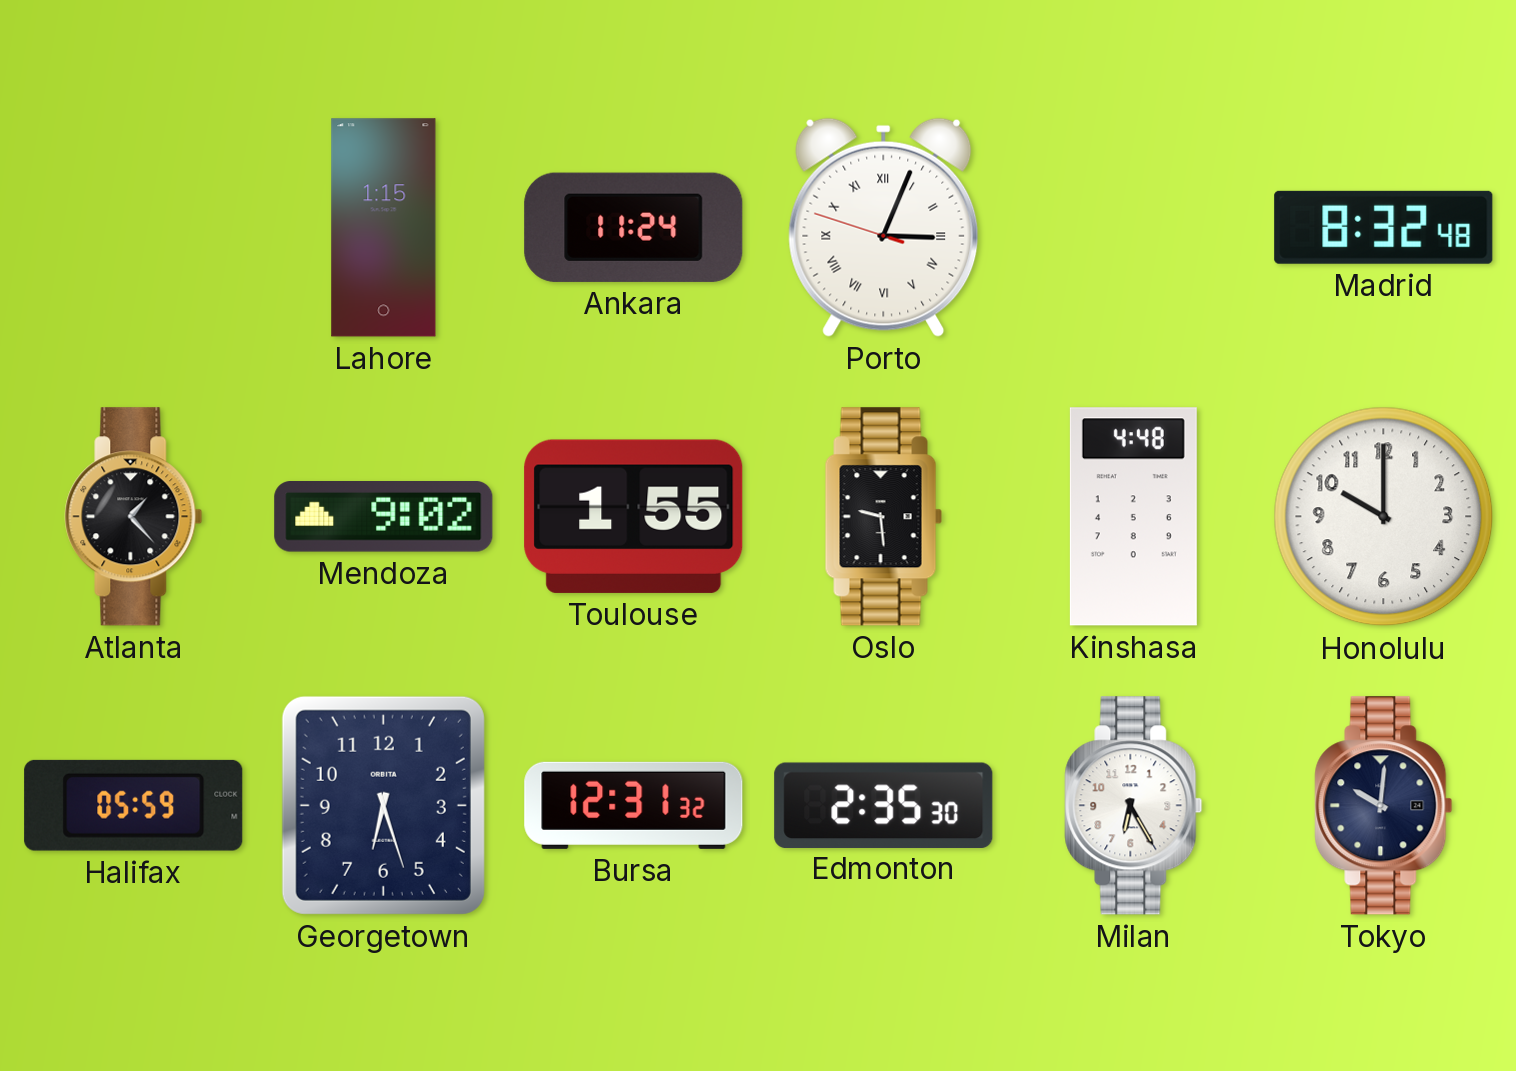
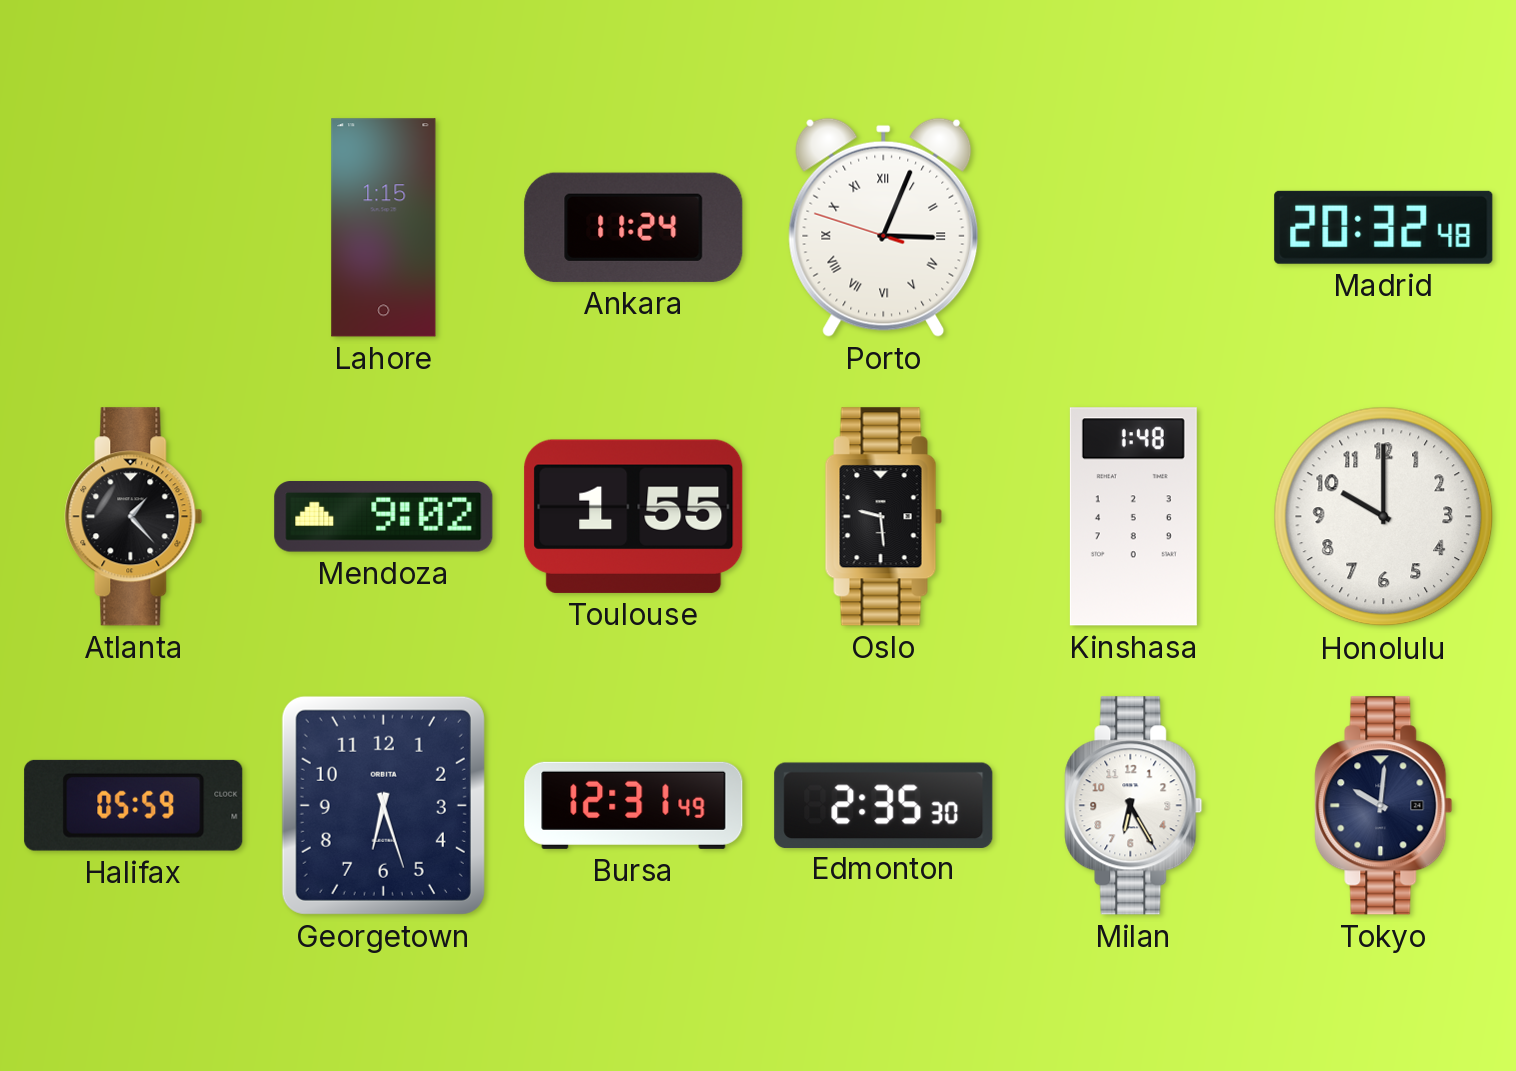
Madrid: 8:32 -> 20:32 (1384, 227)
Kinshasa: 4:48 -> 1:48 (1133, 517)
Bursa: 12:31:32 -> 12:31:49 (634, 805)
